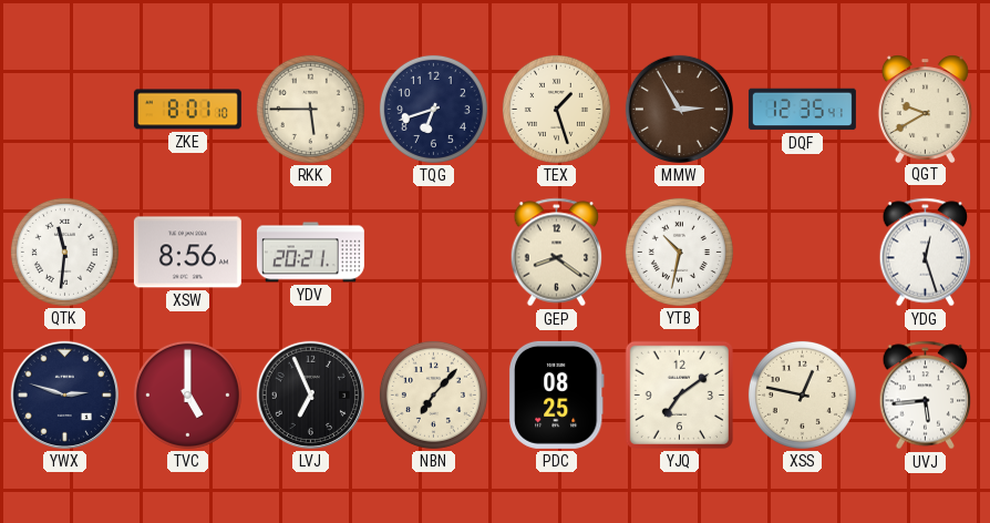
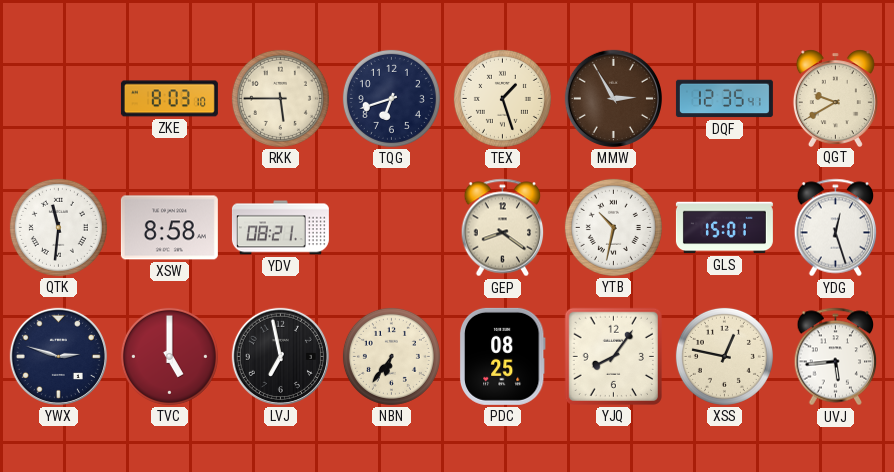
ZKE: 8:01 -> 8:03 (169, 99)
XSW: 8:56 -> 8:58 (169, 228)
YDV: 20:21 -> 08:21 (280, 228)
GLS: none -> 15:01 (724, 228)
LVJ: 6:56 -> 6:58 (280, 356)
NBN: 7:07 -> 6:36 (391, 356)
YJQ: 7:09 -> 8:06 (613, 356)
